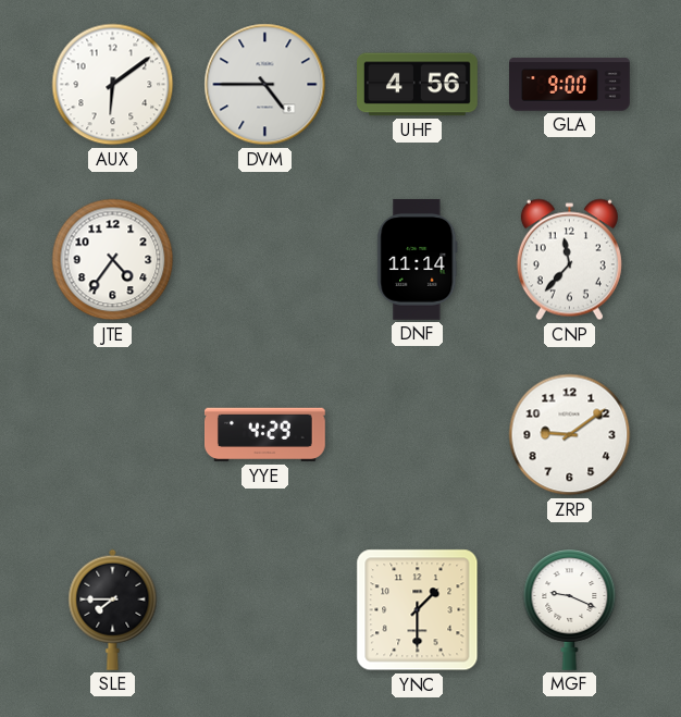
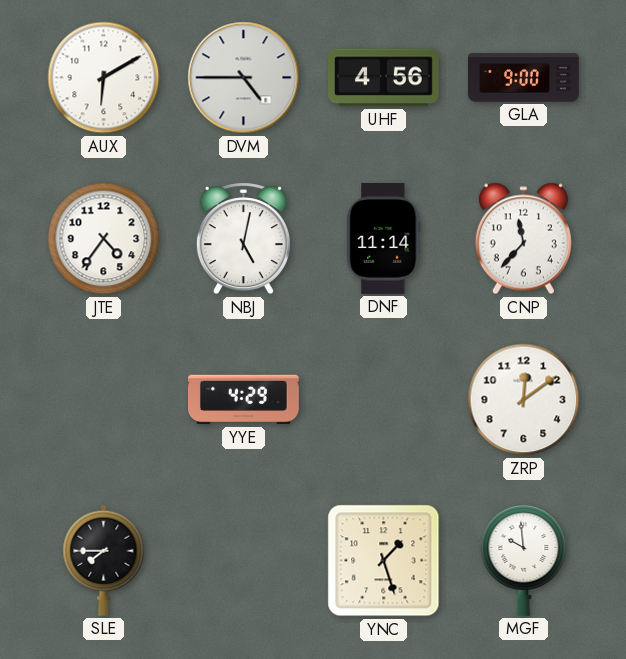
AUX: 6:09 -> 6:10 (104, 78)
NBJ: none -> 5:02 (243, 239)
ZRP: 9:09 -> 12:09 (524, 400)
YNC: 1:30 -> 1:27 (384, 561)
MGF: 9:19 -> 9:59 (524, 560)
